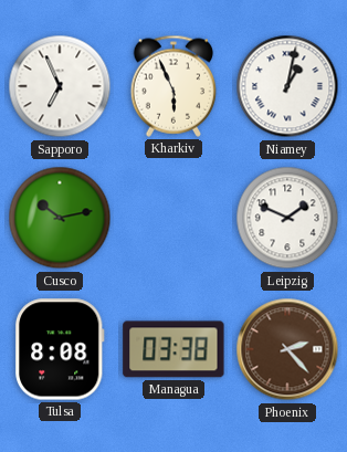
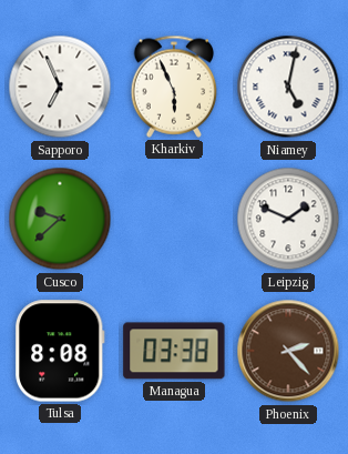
Niamey: 1:02 -> 5:02 (288, 87)
Cusco: 10:13 -> 9:38 (60, 219)
